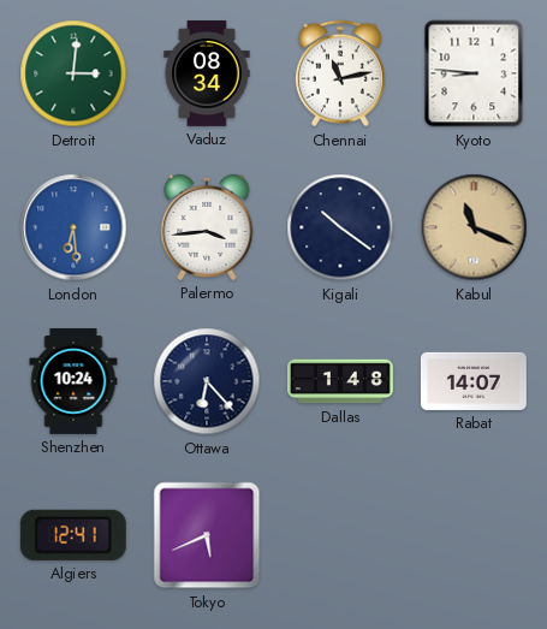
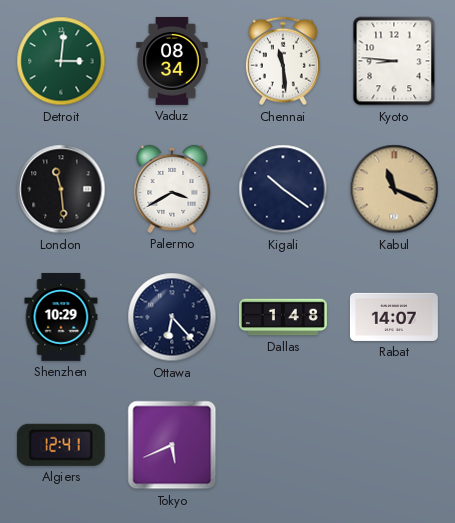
Chennai: 11:13 -> 11:29 (283, 61)
London: 6:29 -> 11:29 (61, 189)
London dial: blue -> black (61, 189)
Palermo: 3:44 -> 3:40 (172, 189)
Shenzhen: 10:24 -> 10:29 (61, 317)
